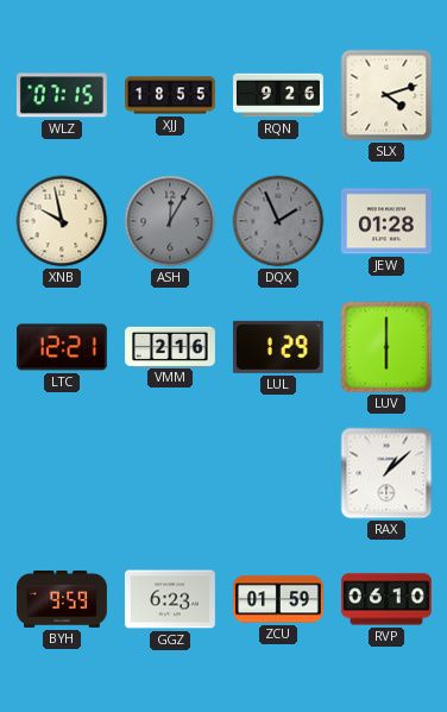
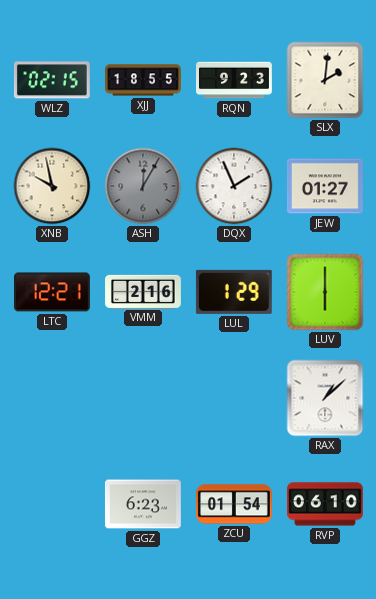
WLZ: 07:15 -> 02:15 (52, 80)
RQN: 9:26 -> 9:23 (235, 80)
SLX: 4:12 -> 2:01 (325, 80)
DQX dial: grey -> white (234, 186)
JEW: 01:28 -> 01:27 (325, 186)
BYH: 9:59 -> none (63, 599)
ZCU: 01:59 -> 01:54 (235, 504)
